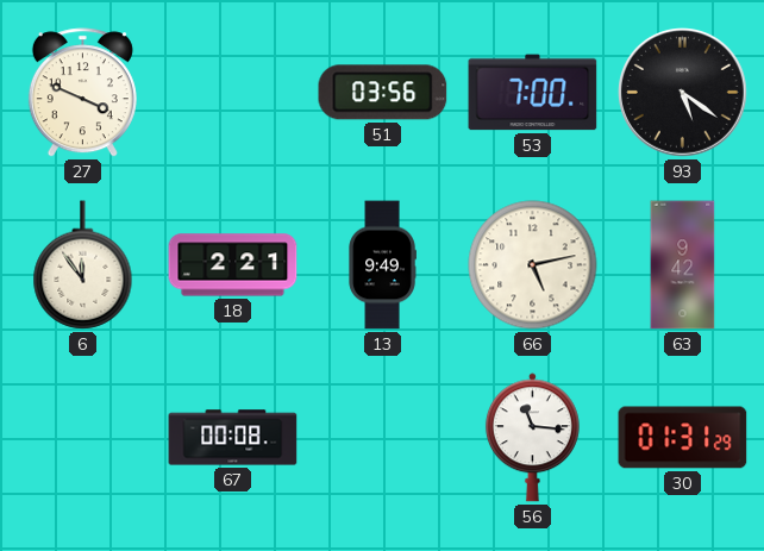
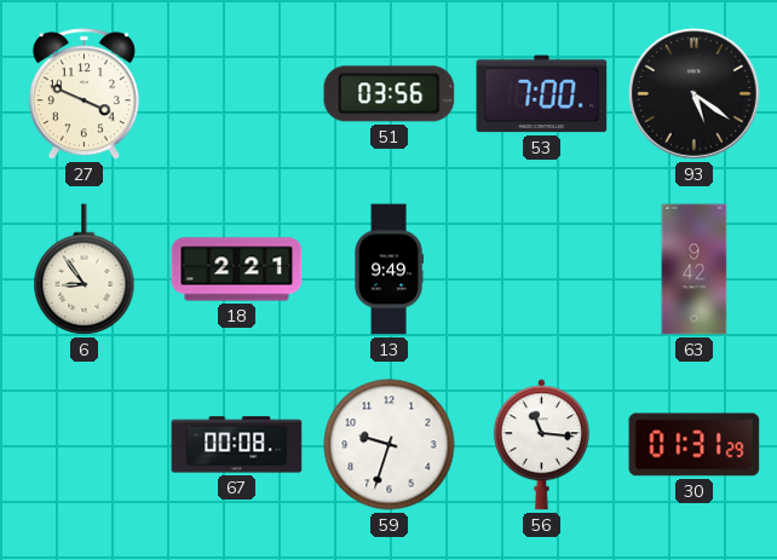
6: 11:54 -> 8:54 (85, 270)
66: 5:13 -> none (533, 265)
59: none -> 9:33 (390, 445)
